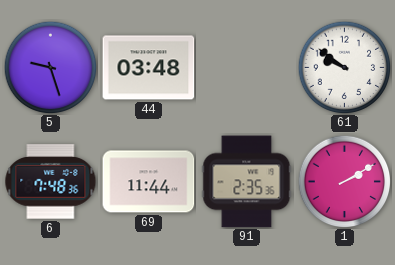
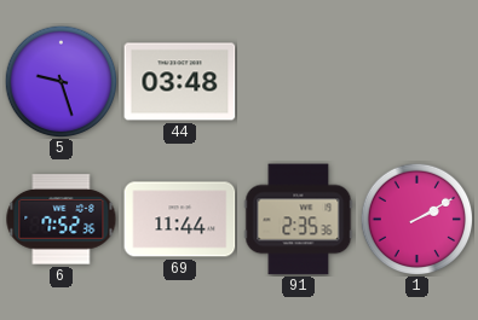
61: 9:51 -> none (344, 67)
6: 7:48 -> 7:52 (62, 220)
